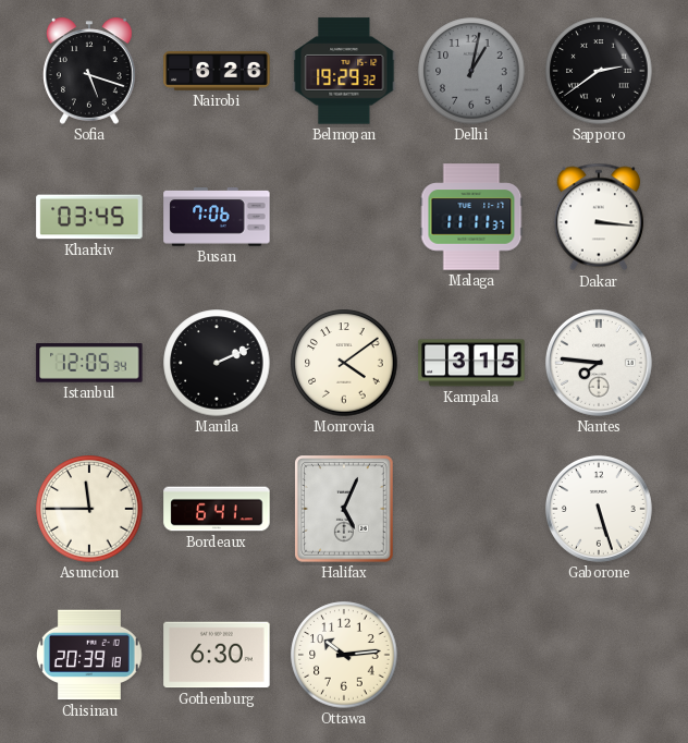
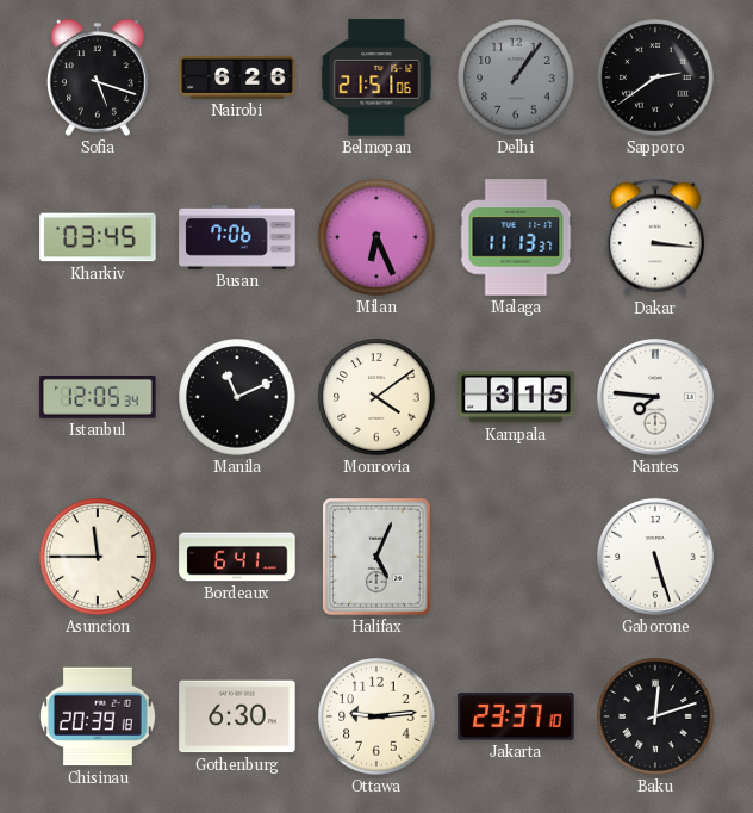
Belmopan: 19:29 -> 21:51 (376, 77)
Delhi: 1:02 -> 1:06 (516, 77)
Milan: none -> 6:26 (376, 237)
Malaga: 11:11 -> 11:13 (516, 237)
Manila: 2:11 -> 11:11 (237, 397)
Ottawa: 10:14 -> 9:14 (376, 716)
Jakarta: none -> 23:37 (516, 716)
Baku: none -> 12:12 (655, 716)
